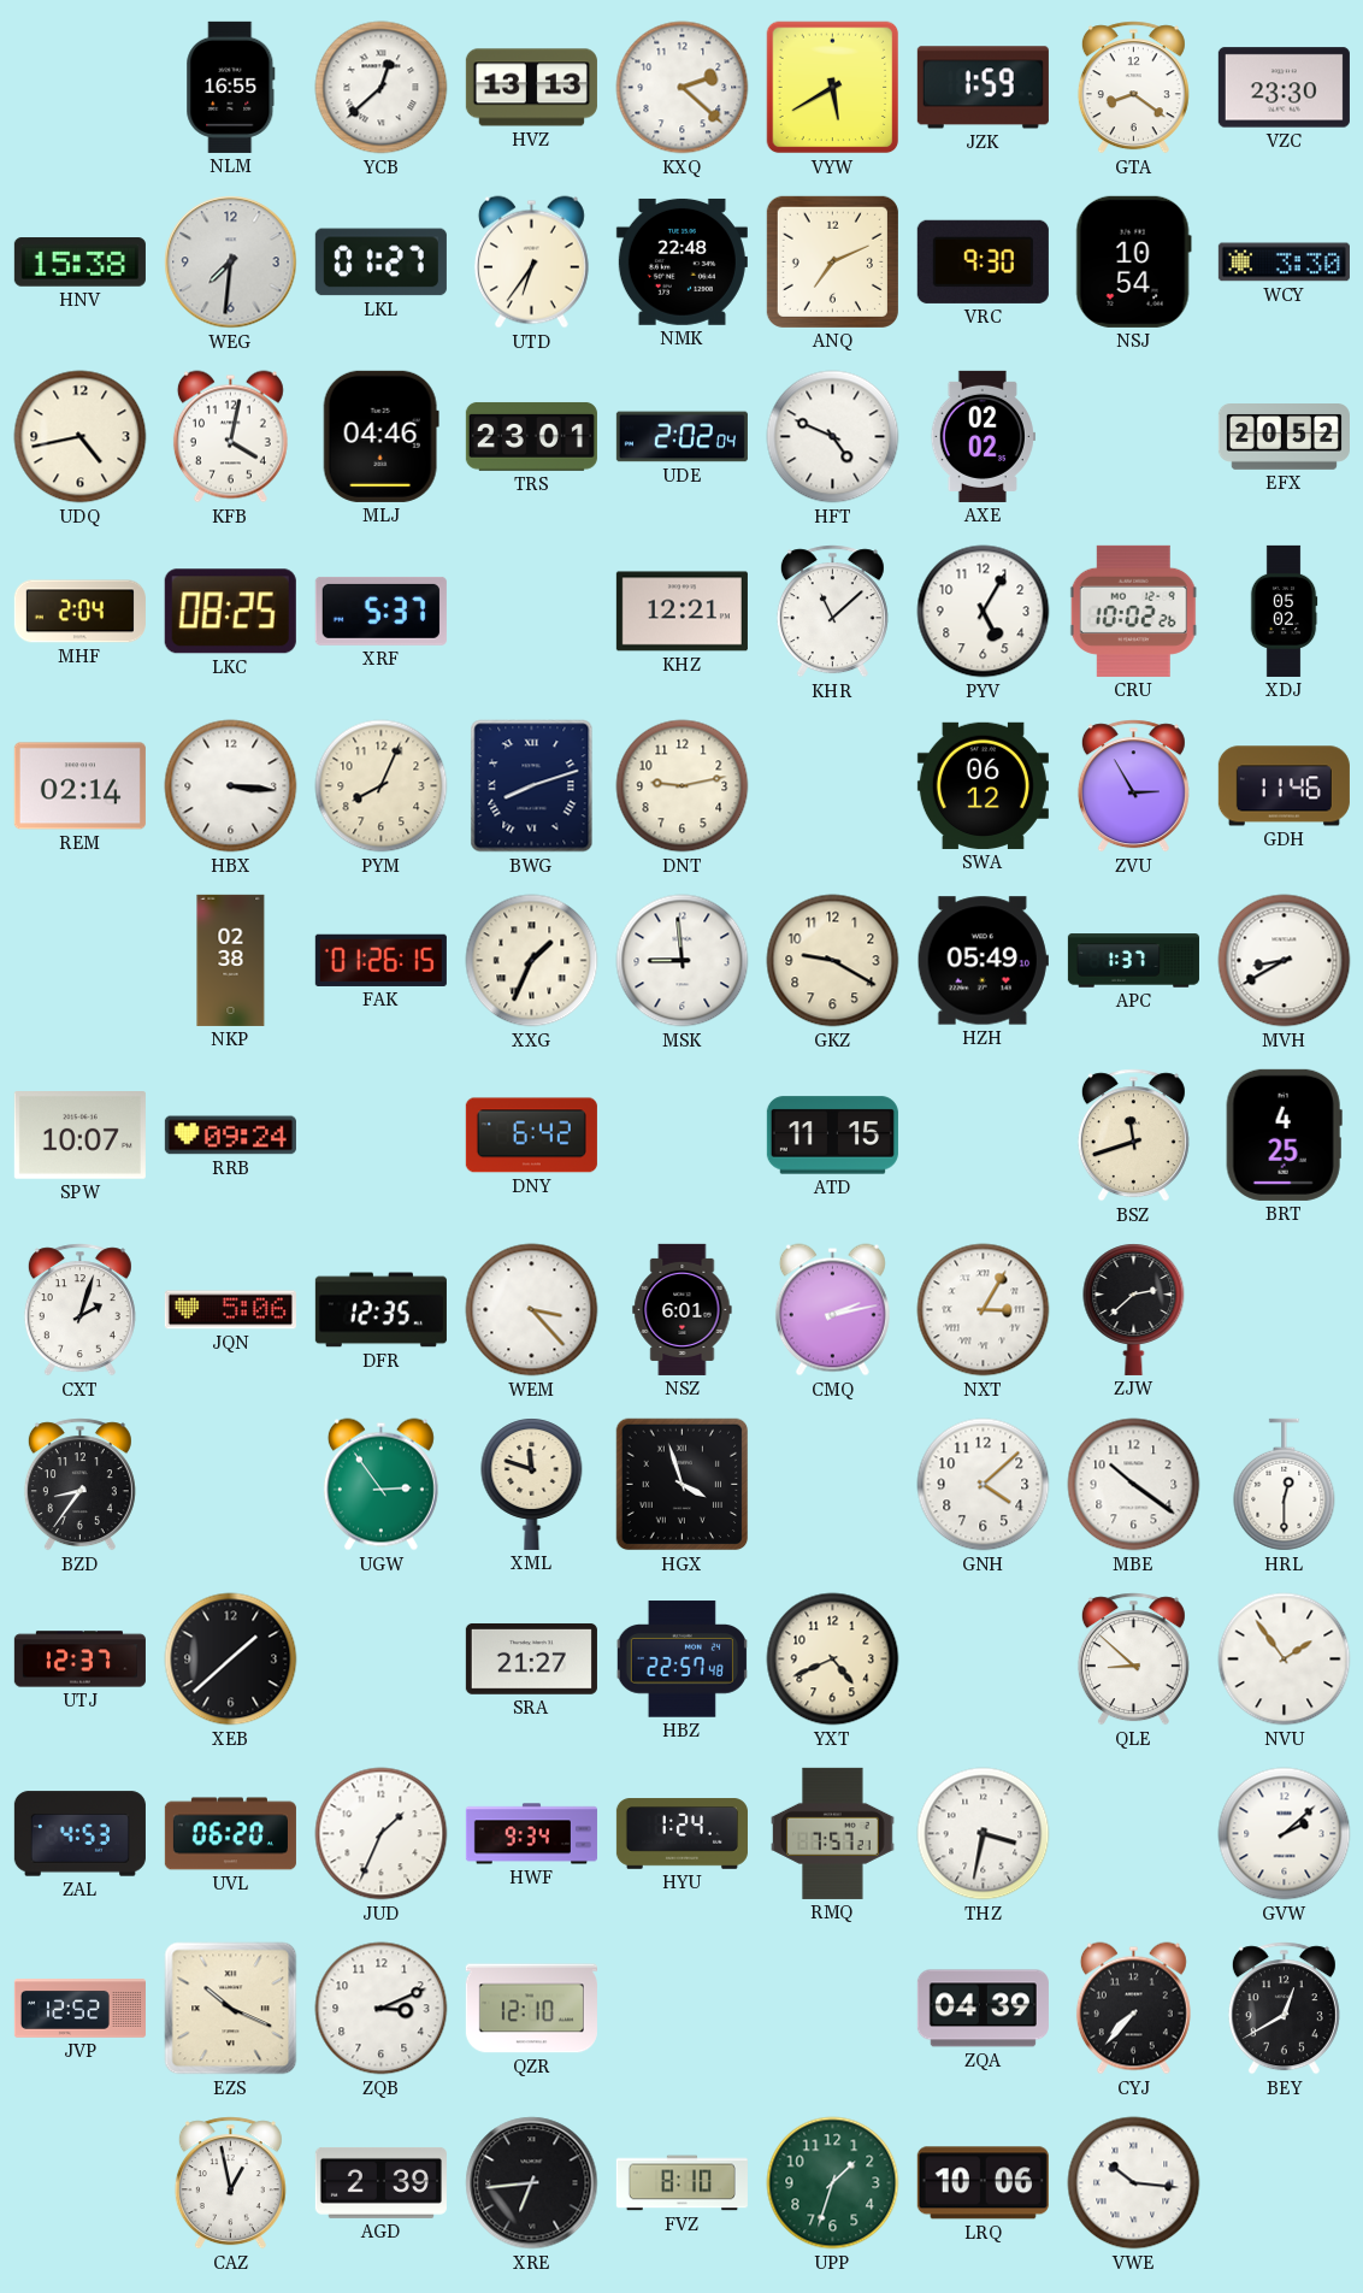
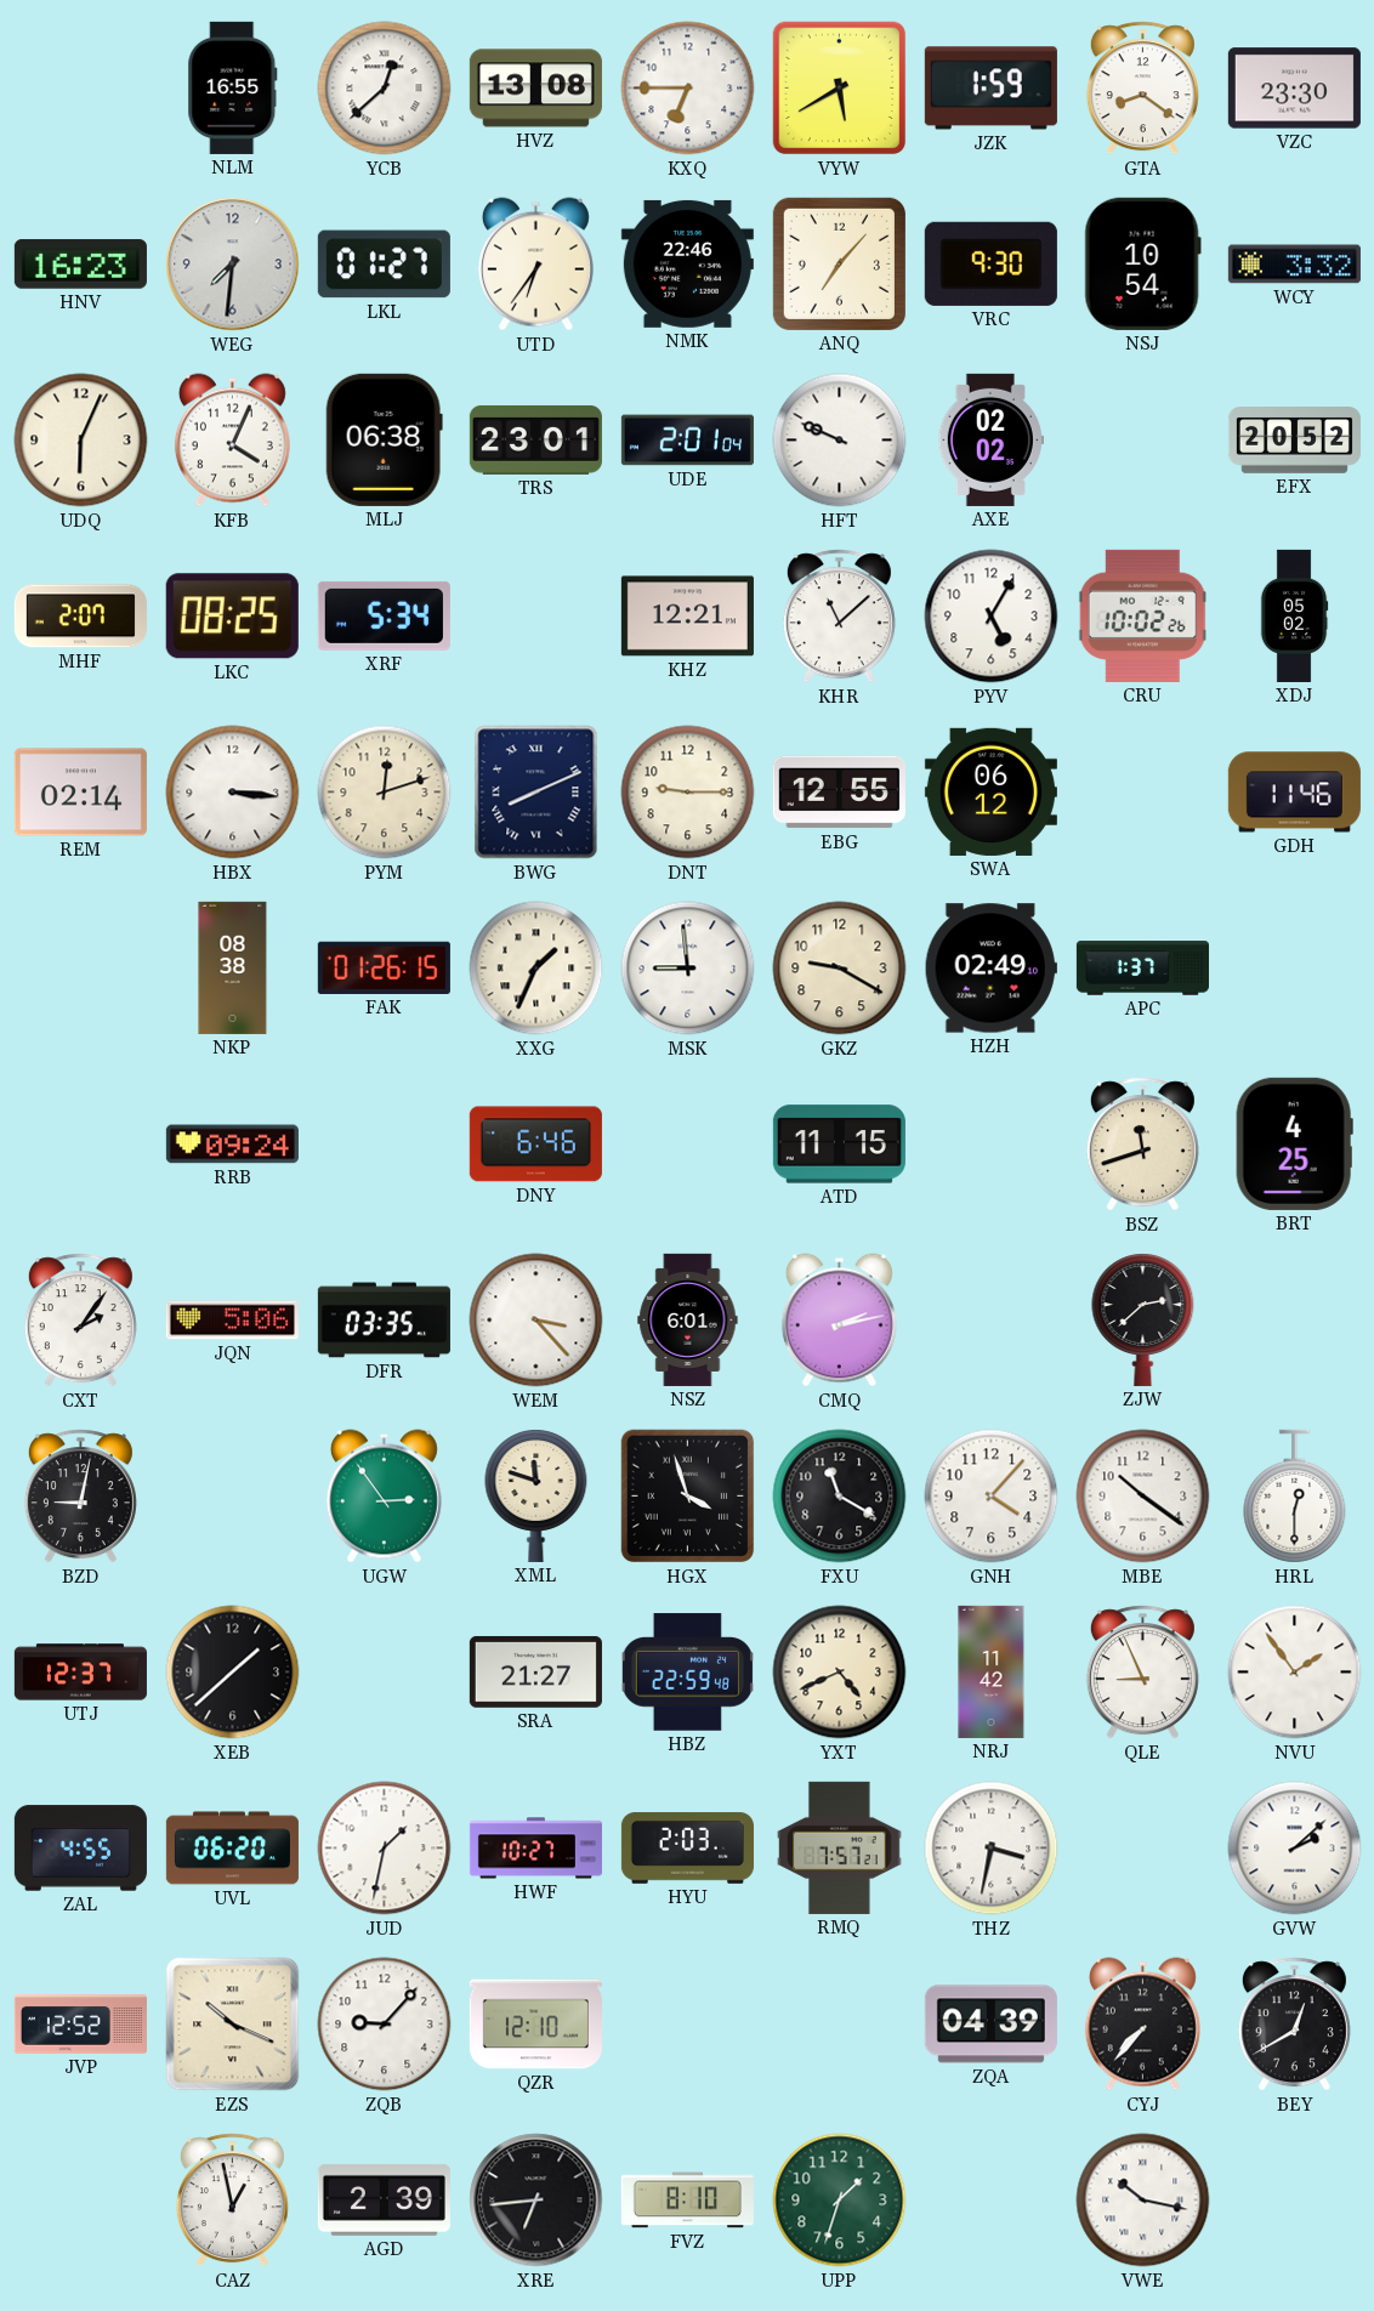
HVZ: 13:13 -> 13:08 (535, 89)
KXQ: 2:22 -> 6:45 (688, 89)
HNV: 15:38 -> 16:23 (80, 265)
NMK: 22:48 -> 22:46 (687, 263)
ANQ: 7:11 -> 7:07 (839, 263)
WCY: 3:30 -> 3:32 (1294, 265)
UDQ: 4:43 -> 6:04 (81, 441)
KFB: 4:02 -> 4:04 (232, 441)
MLJ: 04:46 -> 06:38 (384, 439)
UDE: 2:02 -> 2:01 (687, 441)
HFT: 4:49 -> 9:49 (840, 441)
MHF: 2:04 -> 2:07 (80, 617)
XRF: 5:37 -> 5:34 (384, 615)
PYM: 8:04 -> 12:12 (385, 793)
BWG: 8:12 -> 8:11 (536, 793)
DNT: 9:13 -> 9:15 (688, 793)
EBG: none -> 12:55 (839, 793)
ZVU: 2:55 -> none (1133, 786)
NKP: 02:38 -> 08:38 (233, 967)
HZH: 05:49 -> 02:49 (990, 969)
MVH: 8:40 -> none (1285, 961)
SPW: 10:07 -> none (79, 1136)
DNY: 6:42 -> 6:46 (535, 1145)
CXT: 2:03 -> 2:06 (80, 1321)
DFR: 12:35 -> 03:35 (384, 1321)
NXT: 3:05 -> none (984, 1310)
BZD: 8:36 -> 9:02 (80, 1497)
FXU: none -> 11:20 (840, 1497)
GNH: 4:08 -> 4:07 (992, 1497)
HBZ: 22:57 -> 22:59 (687, 1673)
NRJ: none -> 11:42 (992, 1671)
QLE: 8:52 -> 8:56 (1142, 1673)
ZAL: 4:53 -> 4:55 (80, 1849)
JUD: 1:34 -> 1:32 (385, 1849)
HWF: 9:34 -> 10:27 (535, 1849)
HYU: 1:24 -> 2:03 (687, 1849)
ZQB: 3:11 -> 9:07 (385, 2025)
LRQ: 10:06 -> none (983, 2183)
VWE: 10:16 -> 10:17 (1143, 2201)
